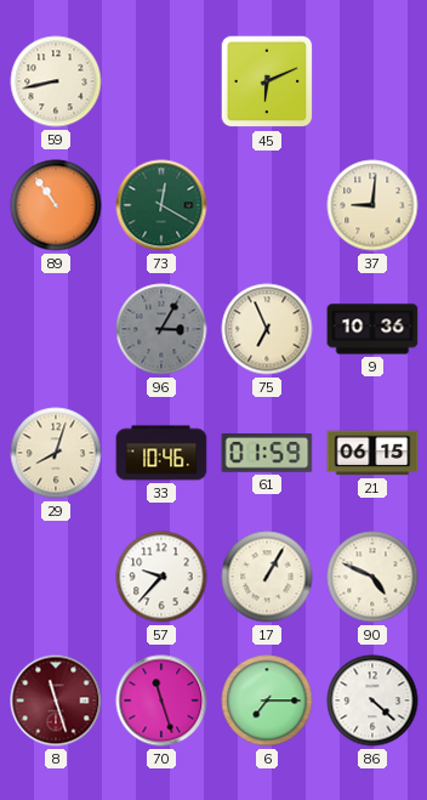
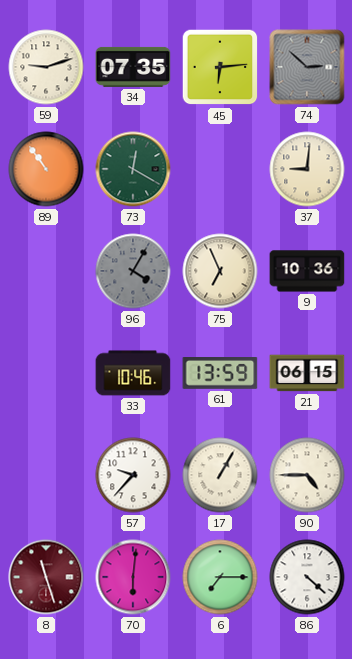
59: 8:43 -> 9:12 (46, 67)
34: none -> 07:35 (133, 67)
45: 6:11 -> 6:14 (220, 67)
74: none -> 2:52 (307, 67)
96: 3:05 -> 4:05 (133, 271)
29: 8:03 -> none (56, 453)
61: 01:59 -> 13:59 (220, 374)
90: 4:49 -> 4:45 (307, 475)
70: 11:27 -> 6:01 (133, 577)
